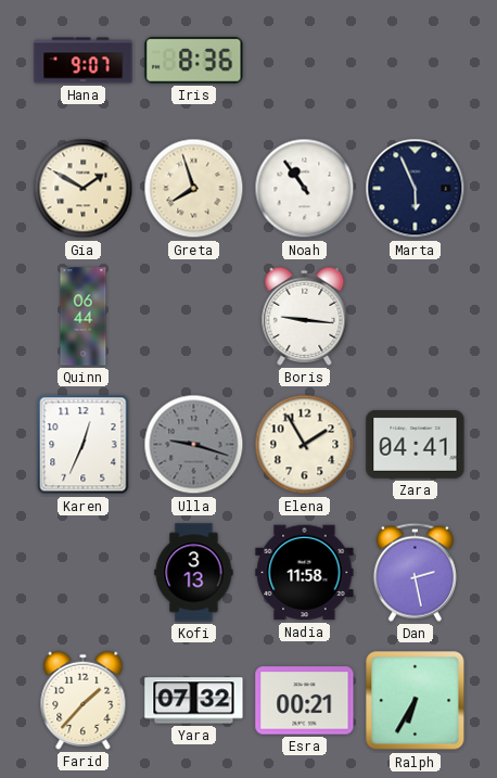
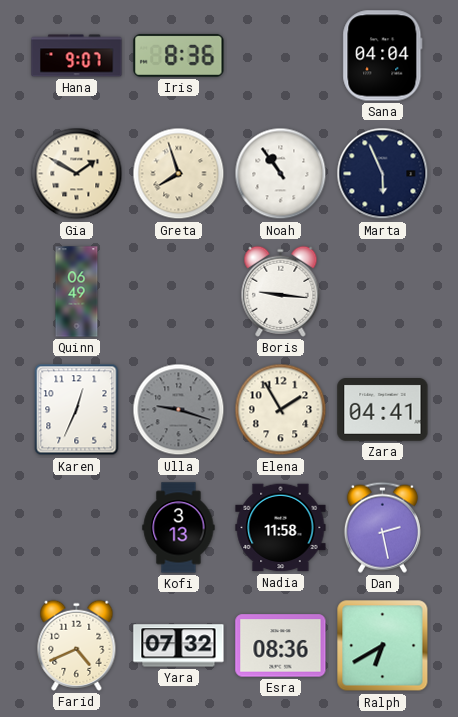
Sana: none -> 04:04 (383, 56)
Quinn: 06:44 -> 06:49 (77, 292)
Farid: 1:37 -> 4:41 (77, 645)
Esra: 00:21 -> 08:36 (281, 646)
Ralph: 6:35 -> 6:40 (383, 646)
